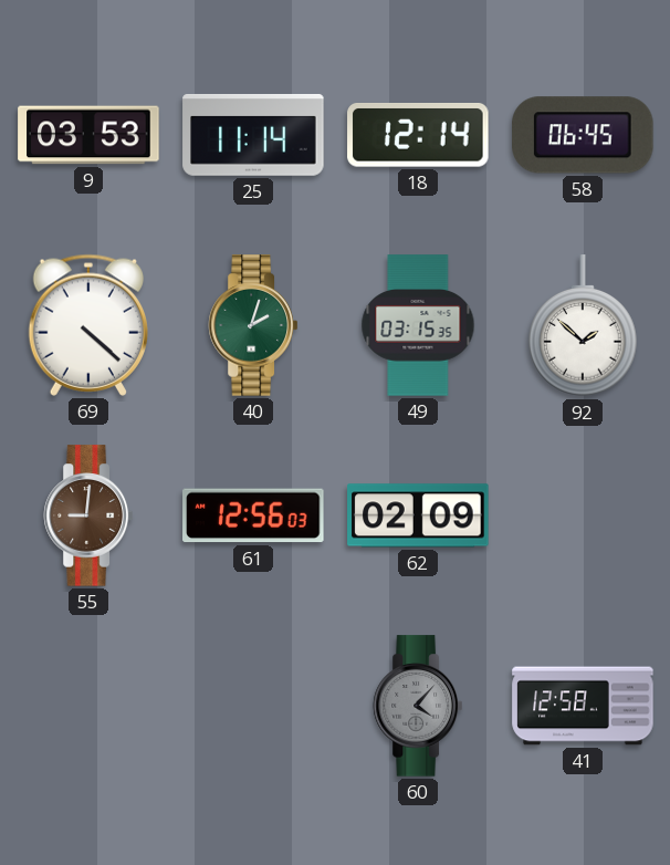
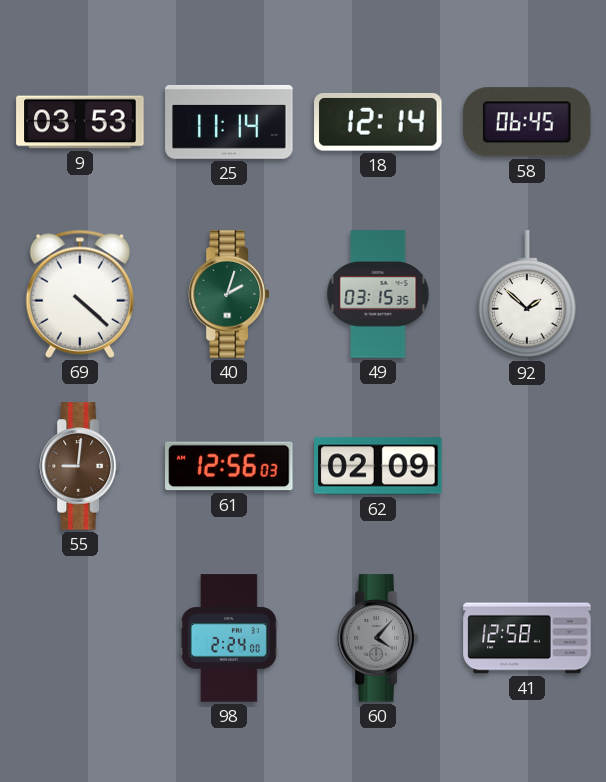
98: none -> 2:24 (229, 638)
